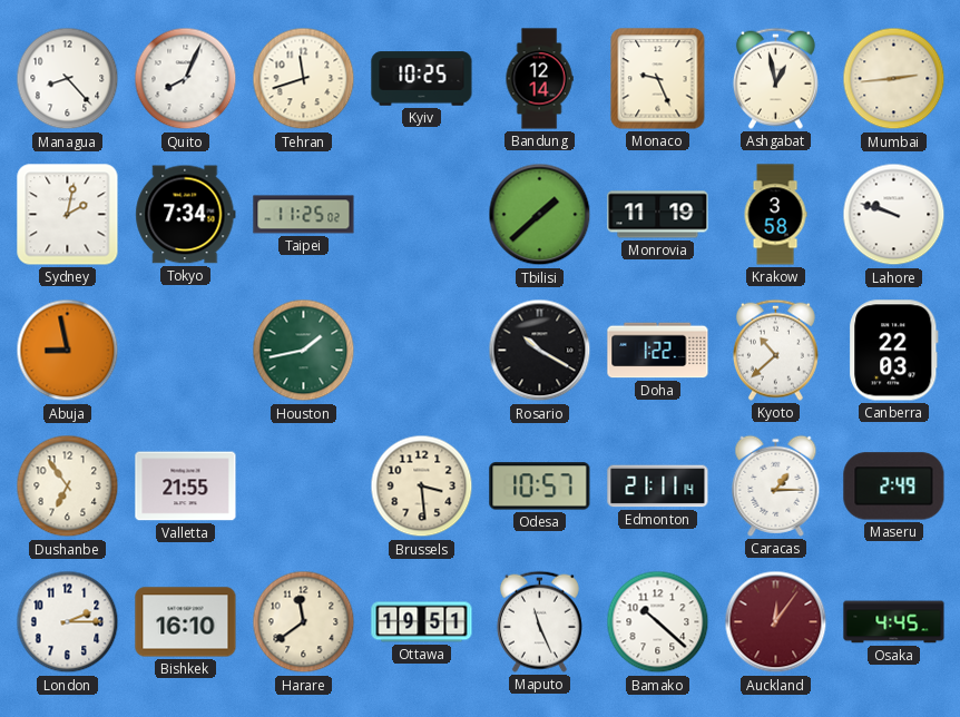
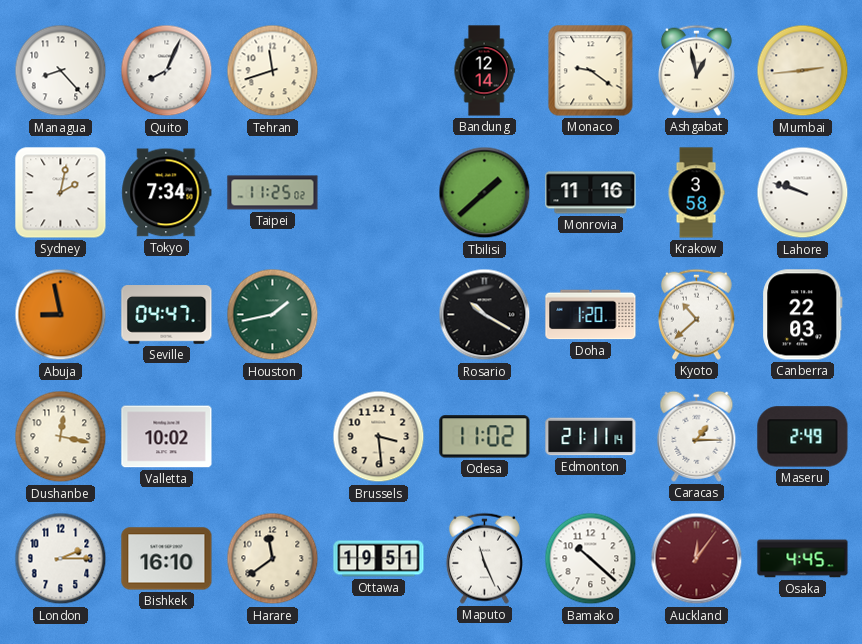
Kyiv: 10:25 -> none (422, 79)
Monaco: 9:26 -> 9:21 (591, 71)
Monrovia: 11:19 -> 11:16 (591, 193)
Seville: none -> 04:47 (167, 315)
Doha: 1:22 -> 1:20 (591, 315)
Dushanbe: 6:54 -> 12:17 (61, 437)
Valletta: 21:55 -> 10:02 (167, 437)
Odesa: 10:57 -> 11:02 (485, 437)
